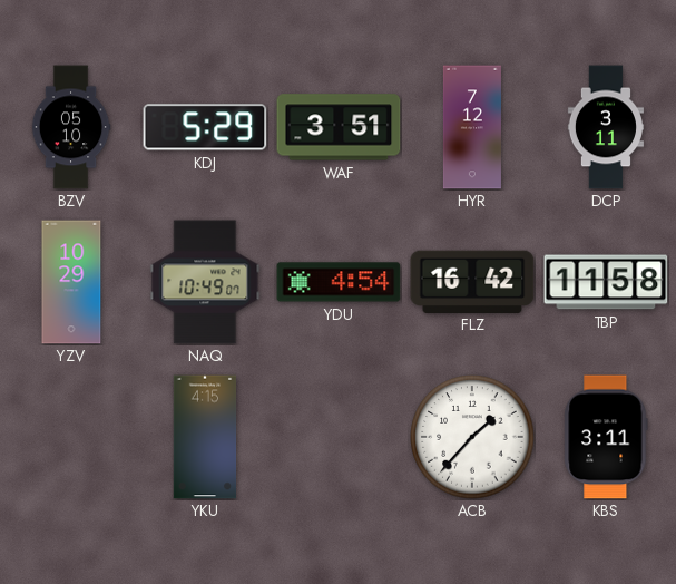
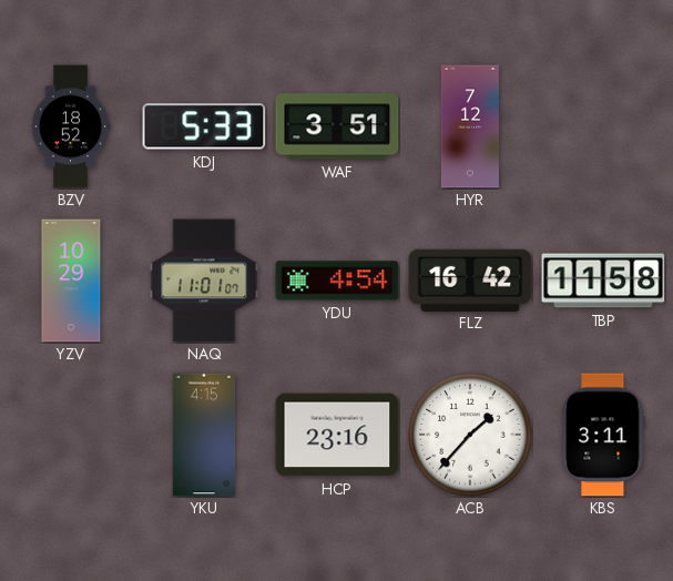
BZV: 05:10 -> 18:52 (71, 126)
KDJ: 5:29 -> 5:33 (204, 126)
DCP: 3:11 -> none (606, 127)
NAQ: 10:49 -> 11:01 (204, 281)
HCP: none -> 23:16 (337, 435)
